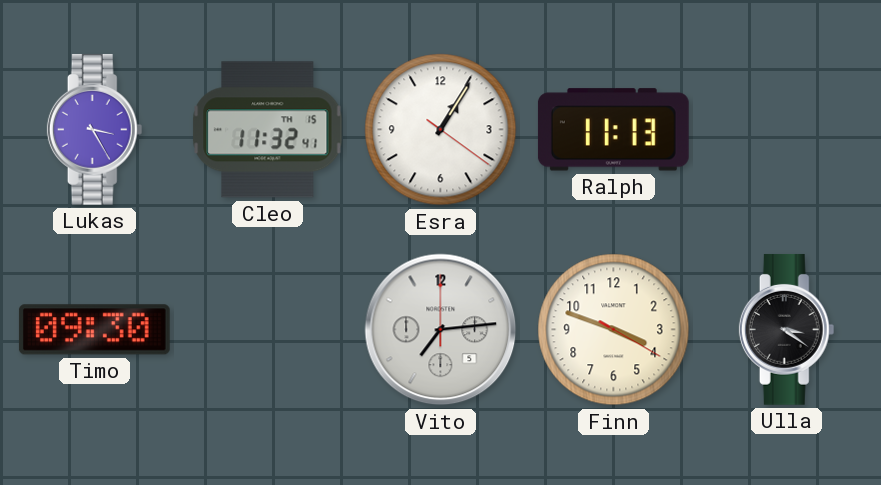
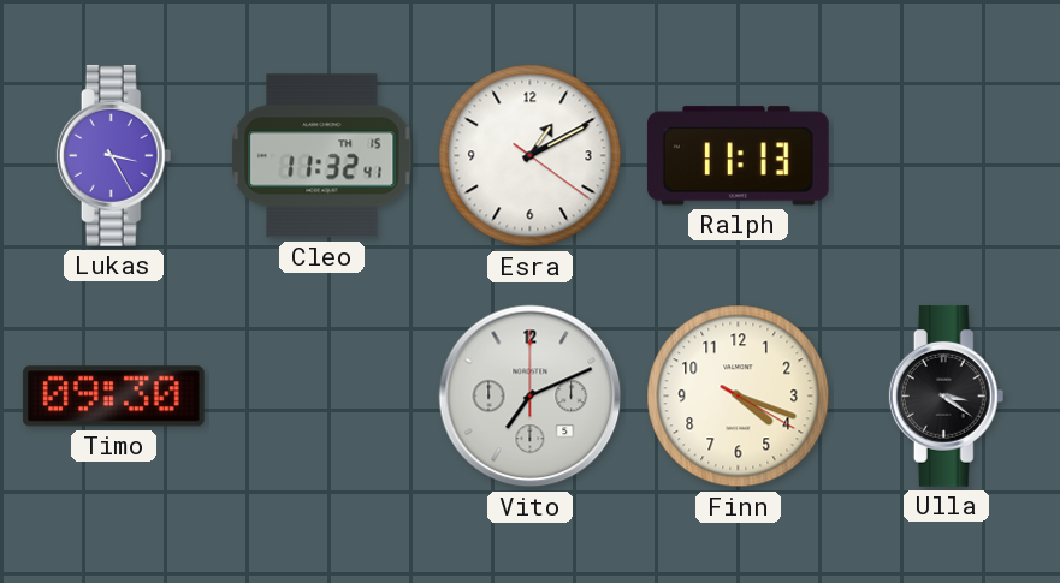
Esra: 1:05 -> 1:10 (531, 156)
Vito: 7:14 -> 7:11 (531, 397)
Finn: 3:48 -> 4:18 (739, 397)
